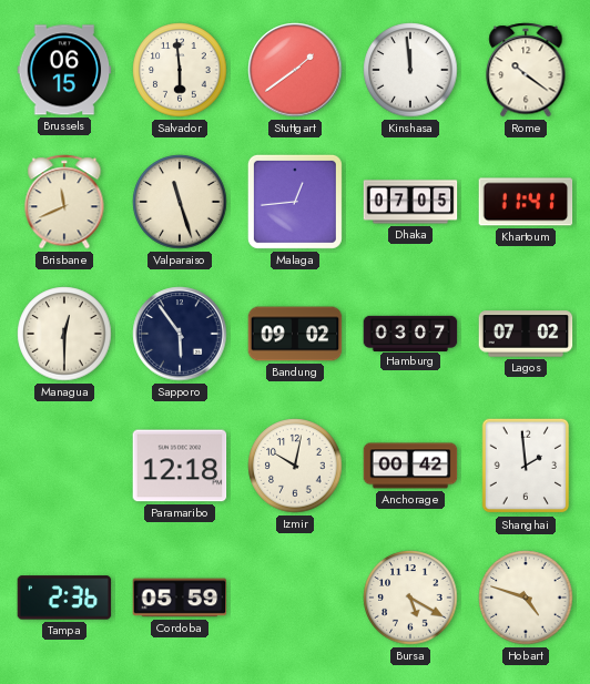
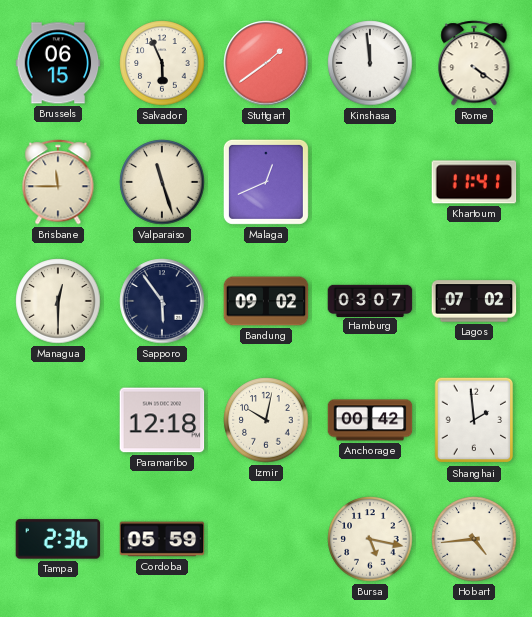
Salvador: 5:59 -> 5:56 (162, 63)
Rome: 10:21 -> 4:21 (474, 63)
Brisbane: 11:41 -> 11:45 (58, 182)
Malaga: 12:44 -> 12:41 (266, 182)
Dhaka: 07:05 -> none (410, 202)
Bursa: 5:20 -> 5:17 (370, 539)
Hobart: 4:48 -> 4:44 (474, 539)
